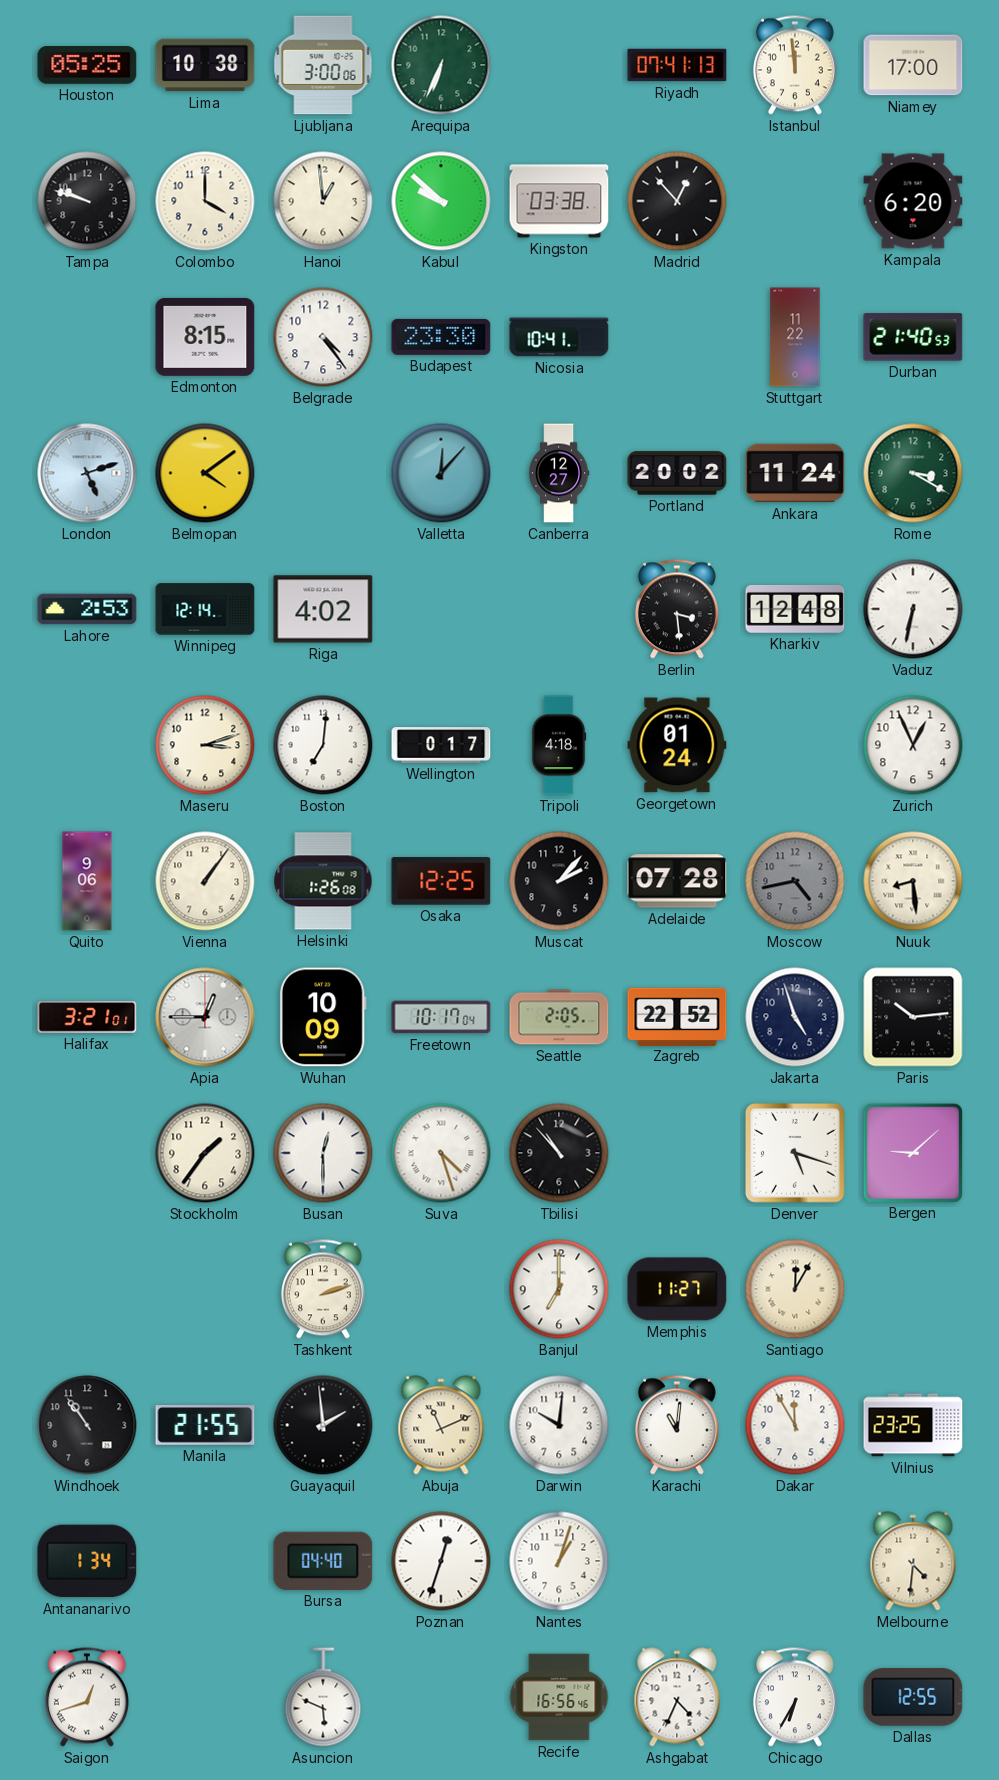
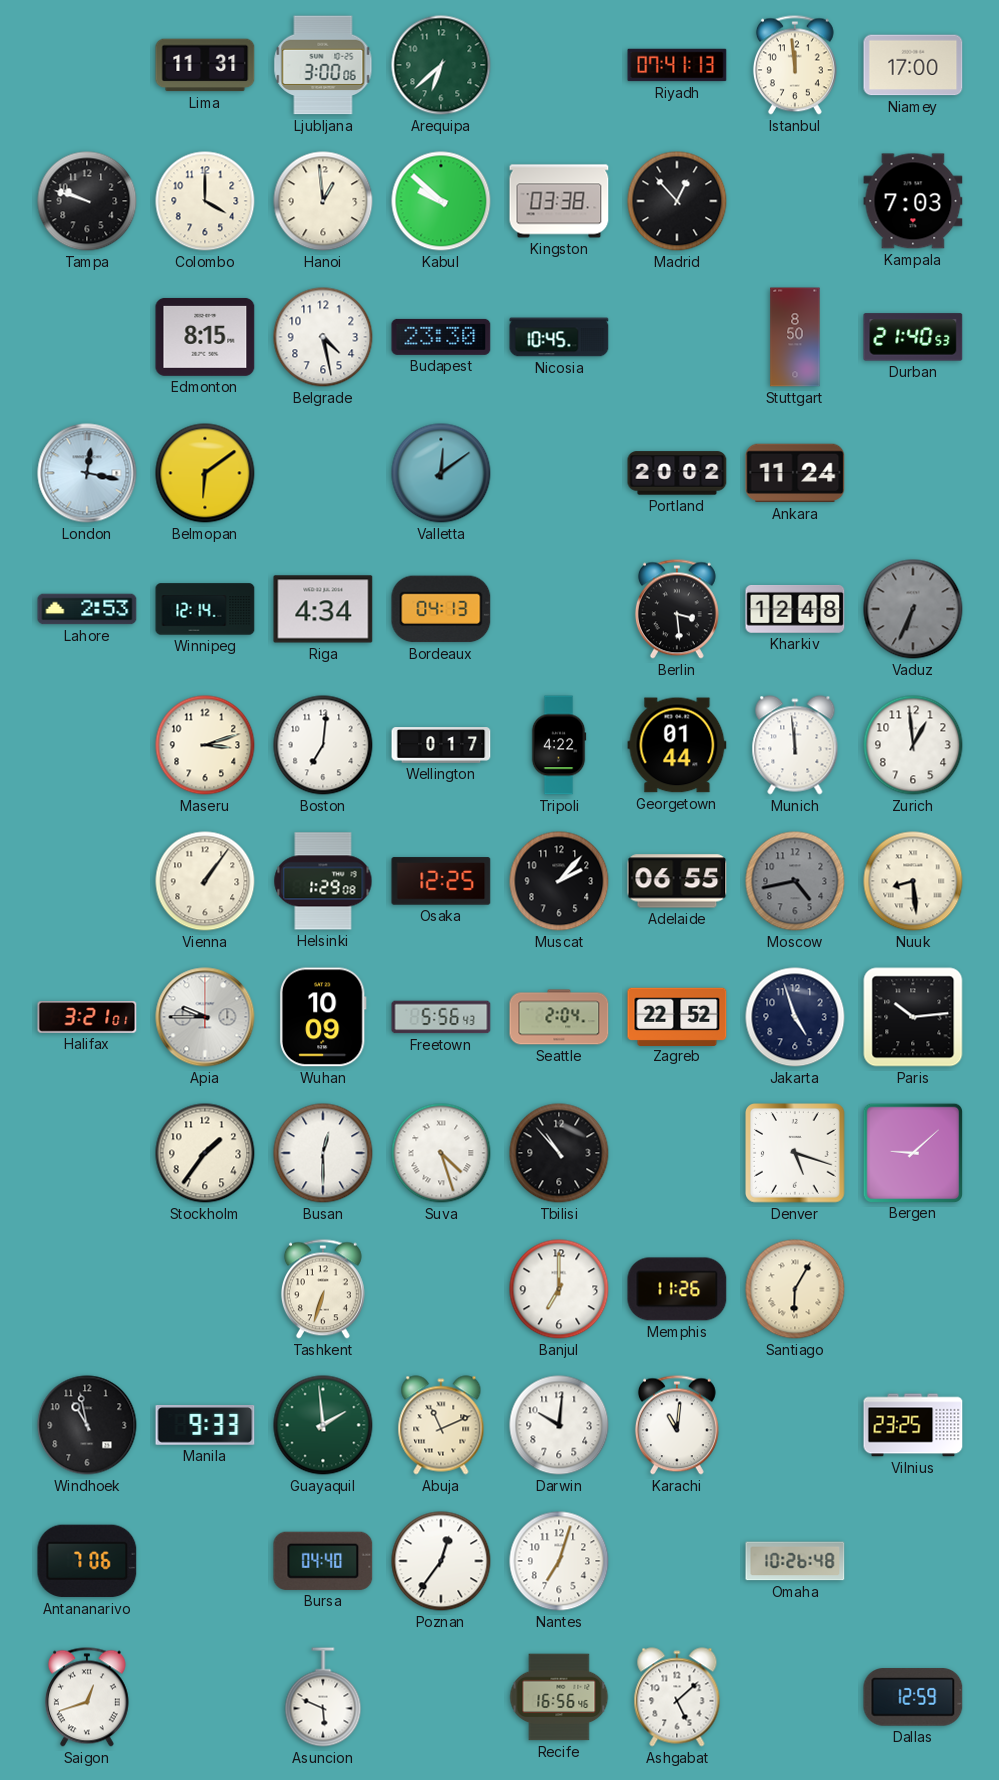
Houston: 05:25 -> none (87, 66)
Lima: 10:38 -> 11:31 (205, 65)
Arequipa: 6:34 -> 6:38 (441, 65)
Kampala: 6:20 -> 7:03 (913, 201)
Belgrade: 4:24 -> 4:28 (323, 337)
Nicosia: 10:41 -> 10:45 (559, 337)
Stuttgart: 11:22 -> 8:50 (795, 337)
London: 5:12 -> 12:17 (87, 473)
Belmopan: 4:09 -> 6:09 (205, 473)
Valletta: 12:07 -> 12:09 (441, 473)
Canberra: 12:27 -> none (559, 473)
Rome: 3:20 -> none (913, 473)
Riga: 4:02 -> 4:34 (323, 609)
Bordeaux: none -> 04:13 (441, 609)
Vaduz: 6:32 -> 6:34 (913, 609)
Vaduz dial: white -> grey (913, 609)
Tripoli: 4:18 -> 4:22 (559, 745)
Georgetown: 01:24 -> 01:44 (677, 745)
Munich: none -> 11:59 (795, 745)
Zurich: 12:56 -> 12:59 (913, 745)
Quito: 9:06 -> none (87, 881)
Helsinki: 1:26 -> 1:29 (323, 881)
Adelaide: 07:28 -> 06:55 (677, 881)
Apia: 12:45 -> 9:45 (205, 1017)
Freetown: 10:17 -> 5:56 (441, 1017)
Seattle: 2:05 -> 2:04 (559, 1017)
Tashkent: 2:12 -> 6:33 (323, 1289)
Memphis: 11:27 -> 11:26 (677, 1289)
Santiago: 12:05 -> 6:05 (795, 1289)
Windhoek: 10:54 -> 10:58 (87, 1425)
Manila: 21:55 -> 9:33 (205, 1426)
Guayaquil dial: black -> green (323, 1425)
Dakar: 11:55 -> none (795, 1425)
Antananarivo: 1:34 -> 7:06 (87, 1561)
Poznan: 12:33 -> 12:36 (441, 1561)
Nantes: 1:03 -> 7:03 (559, 1561)
Omaha: none -> 10:26 (795, 1561)
Melbourne: 4:31 -> none (913, 1561)
Ashgabat: 4:34 -> 5:08 (677, 1697)
Chicago: 6:35 -> none (795, 1697)
Dallas: 12:55 -> 12:59 (913, 1697)
